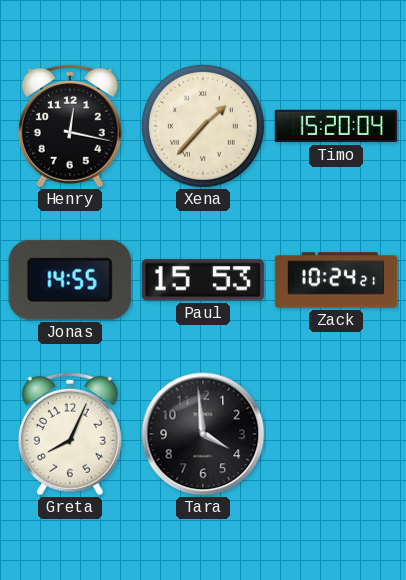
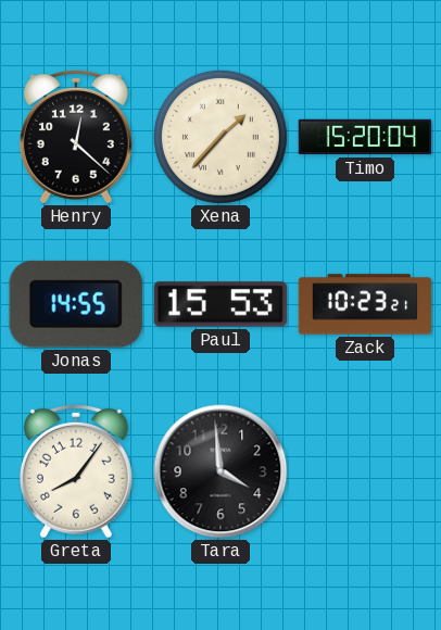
Henry: 12:17 -> 12:22 (76, 137)
Zack: 10:24 -> 10:23 (365, 304)
Greta: 8:04 -> 8:06 (76, 471)
